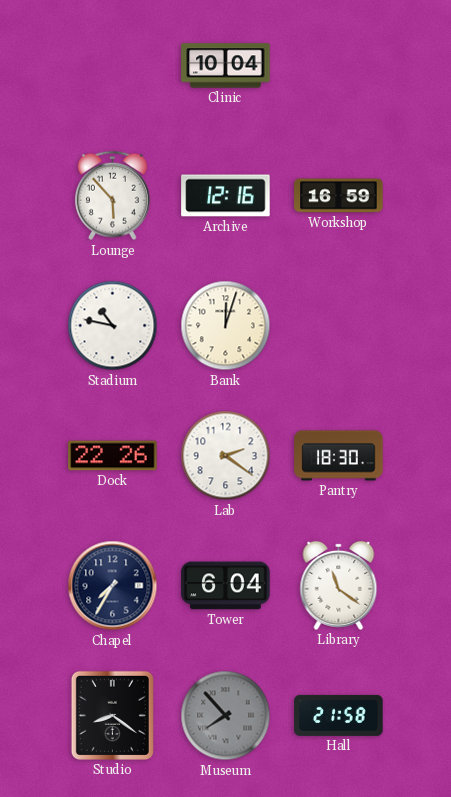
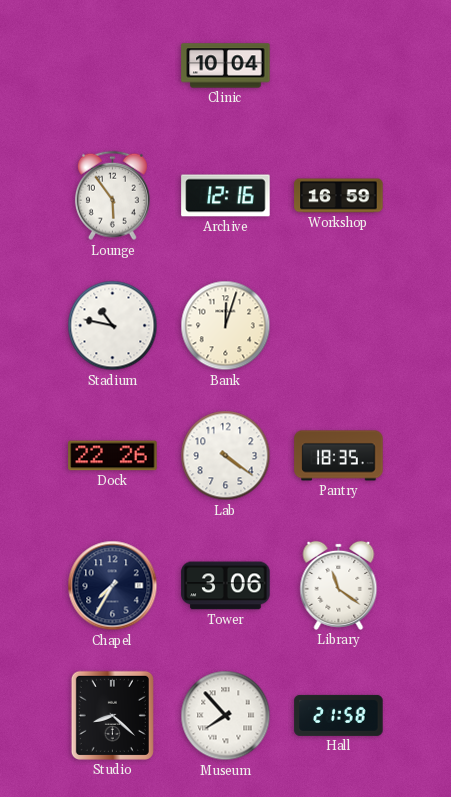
Lounge: 5:53 -> 5:54 (112, 196)
Lab: 2:21 -> 4:21 (226, 456)
Pantry: 18:30 -> 18:35 (339, 456)
Tower: 6:04 -> 3:06 (226, 586)
Studio: 8:21 -> 8:22 (112, 715)
Museum dial: grey -> white (226, 716)
